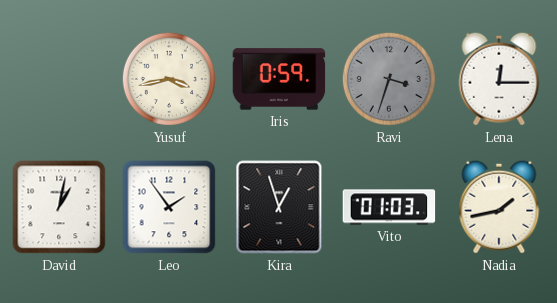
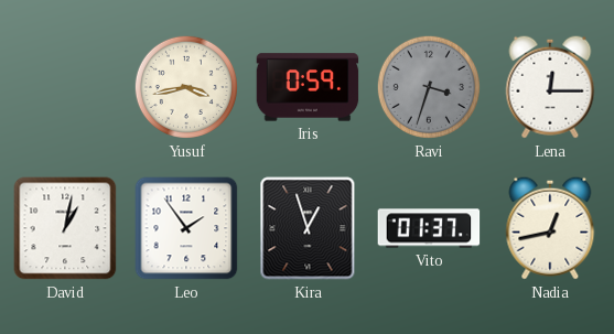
Vito: 01:03 -> 01:37 (429, 228)
Nadia: 1:43 -> 12:43 (550, 228)
